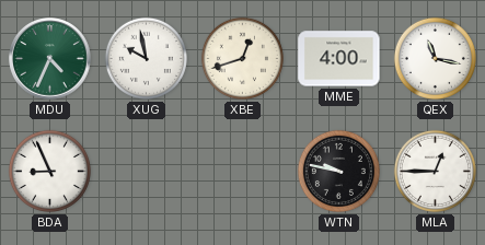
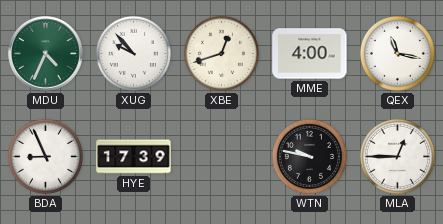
XUG: 9:58 -> 9:53 (133, 53)
HYE: none -> 17:39 (134, 157)
